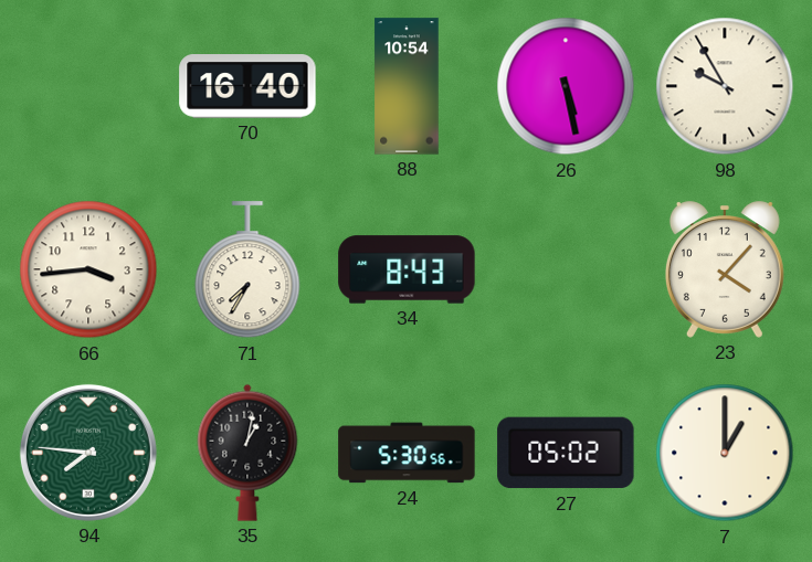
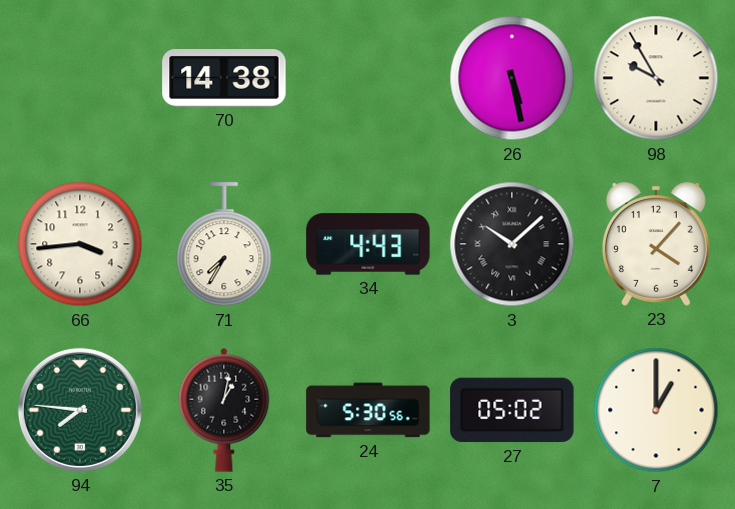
70: 16:40 -> 14:38 (224, 79)
88: 10:54 -> none (407, 86)
34: 8:43 -> 4:43 (368, 244)
3: none -> 10:08 (512, 244)
